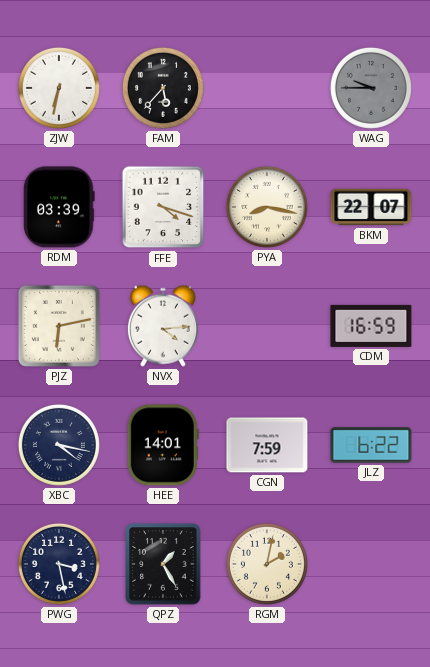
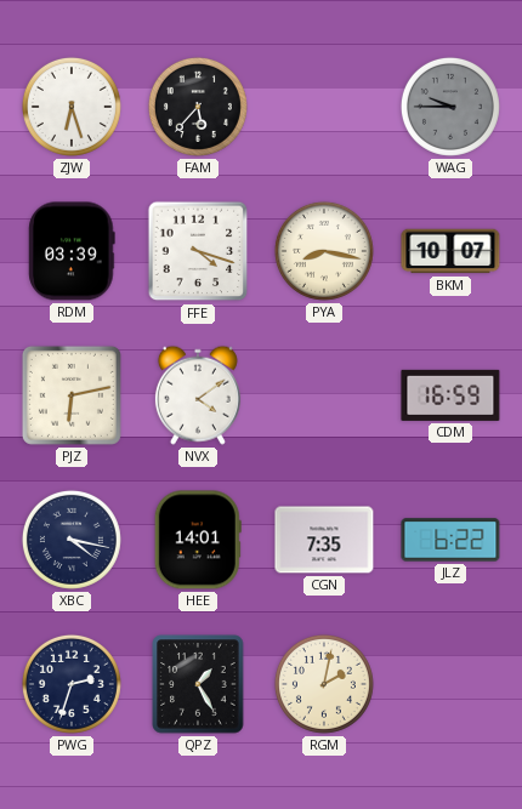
ZJW: 6:32 -> 6:27 (72, 107)
BKM: 22:07 -> 10:07 (450, 251)
NVX: 4:14 -> 4:09 (198, 395)
CGN: 7:59 -> 7:35 (324, 540)
PWG: 3:28 -> 2:33 (72, 684)
